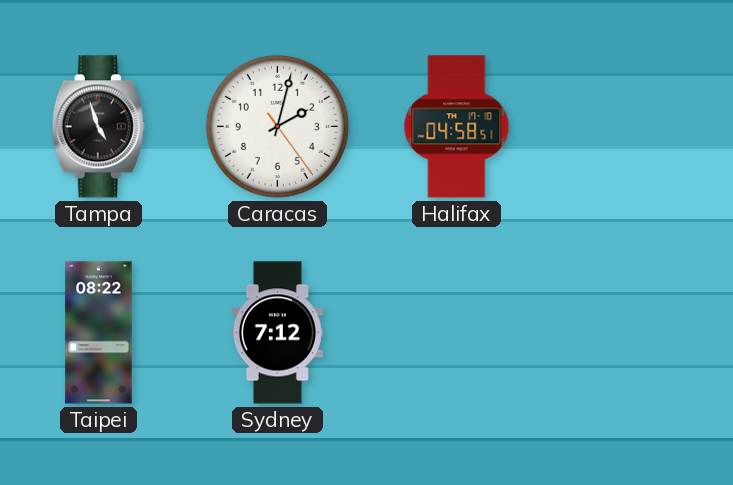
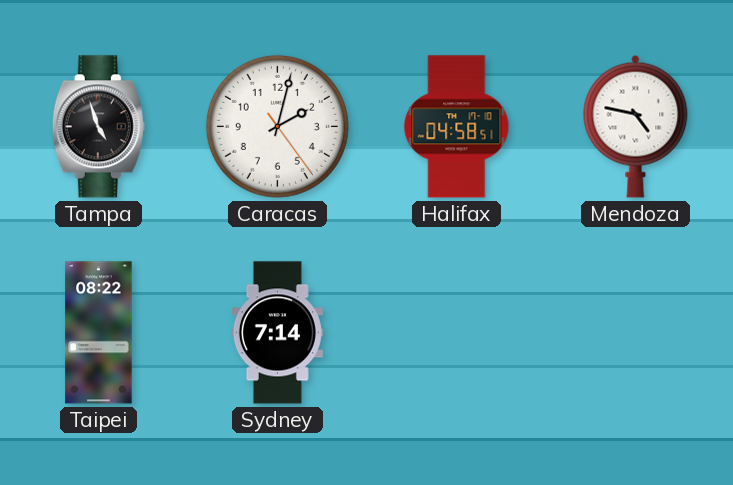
Mendoza: none -> 4:47 (636, 126)
Sydney: 7:12 -> 7:14 (277, 333)
